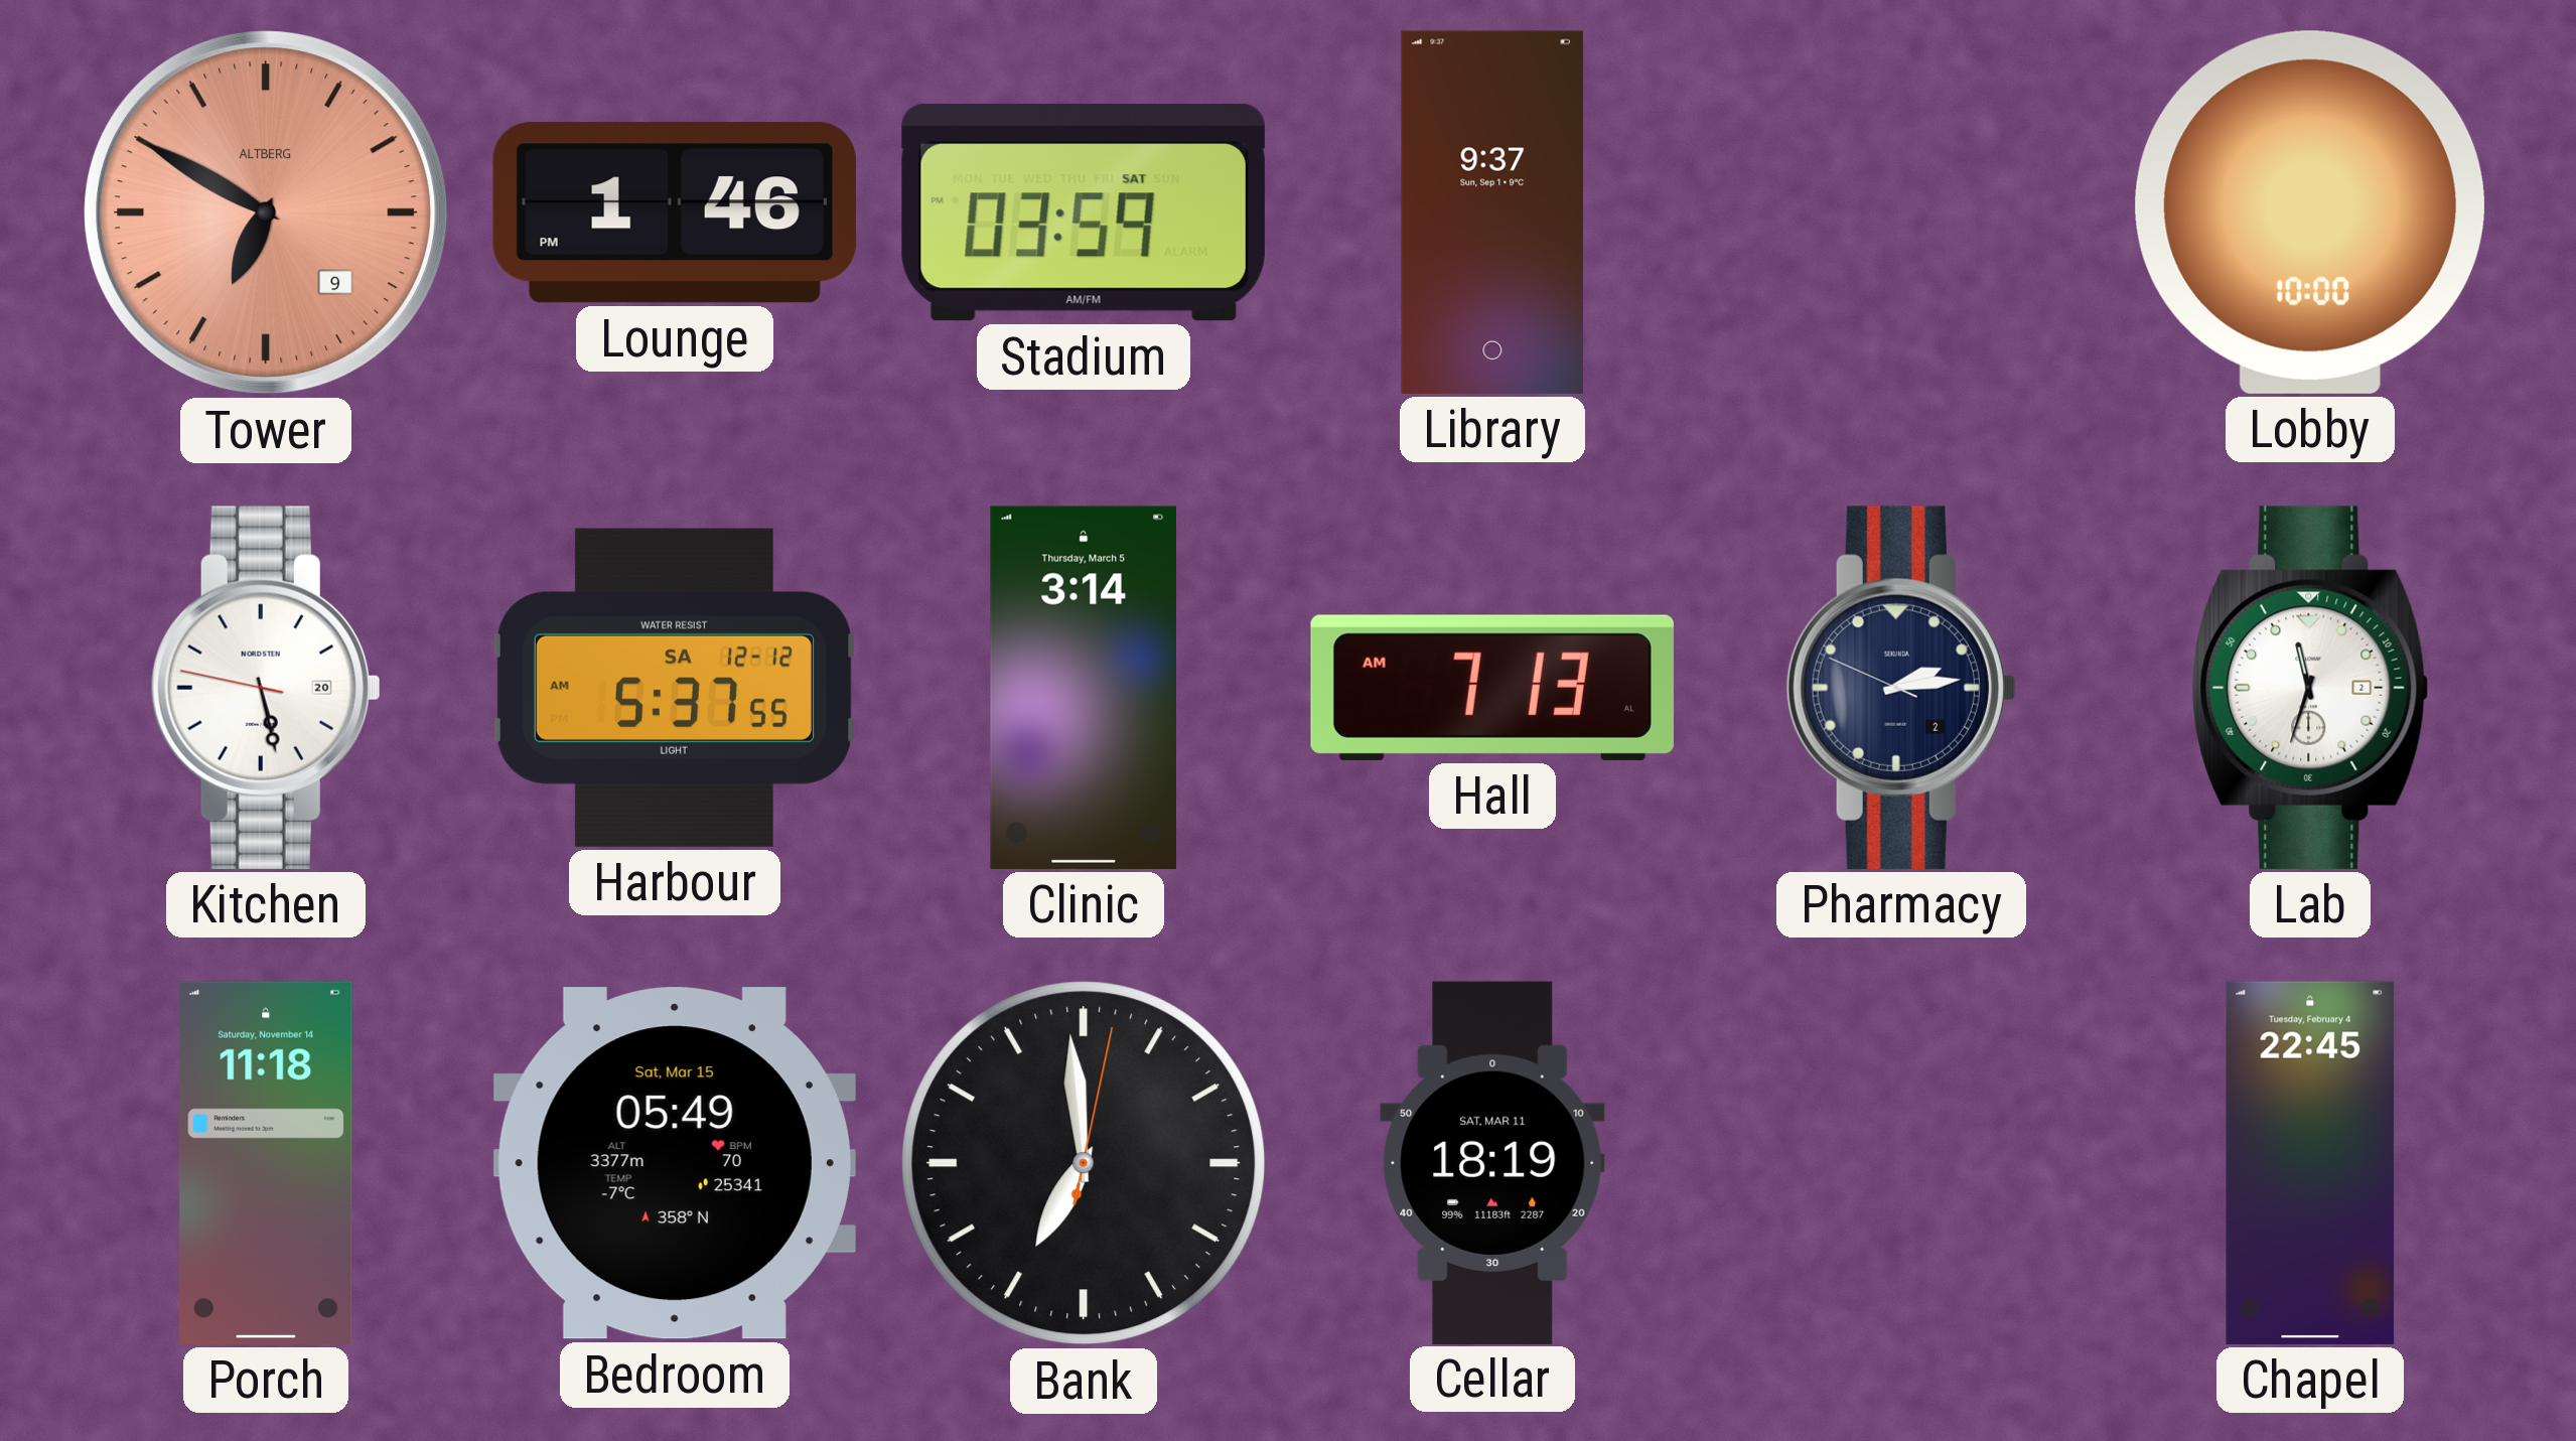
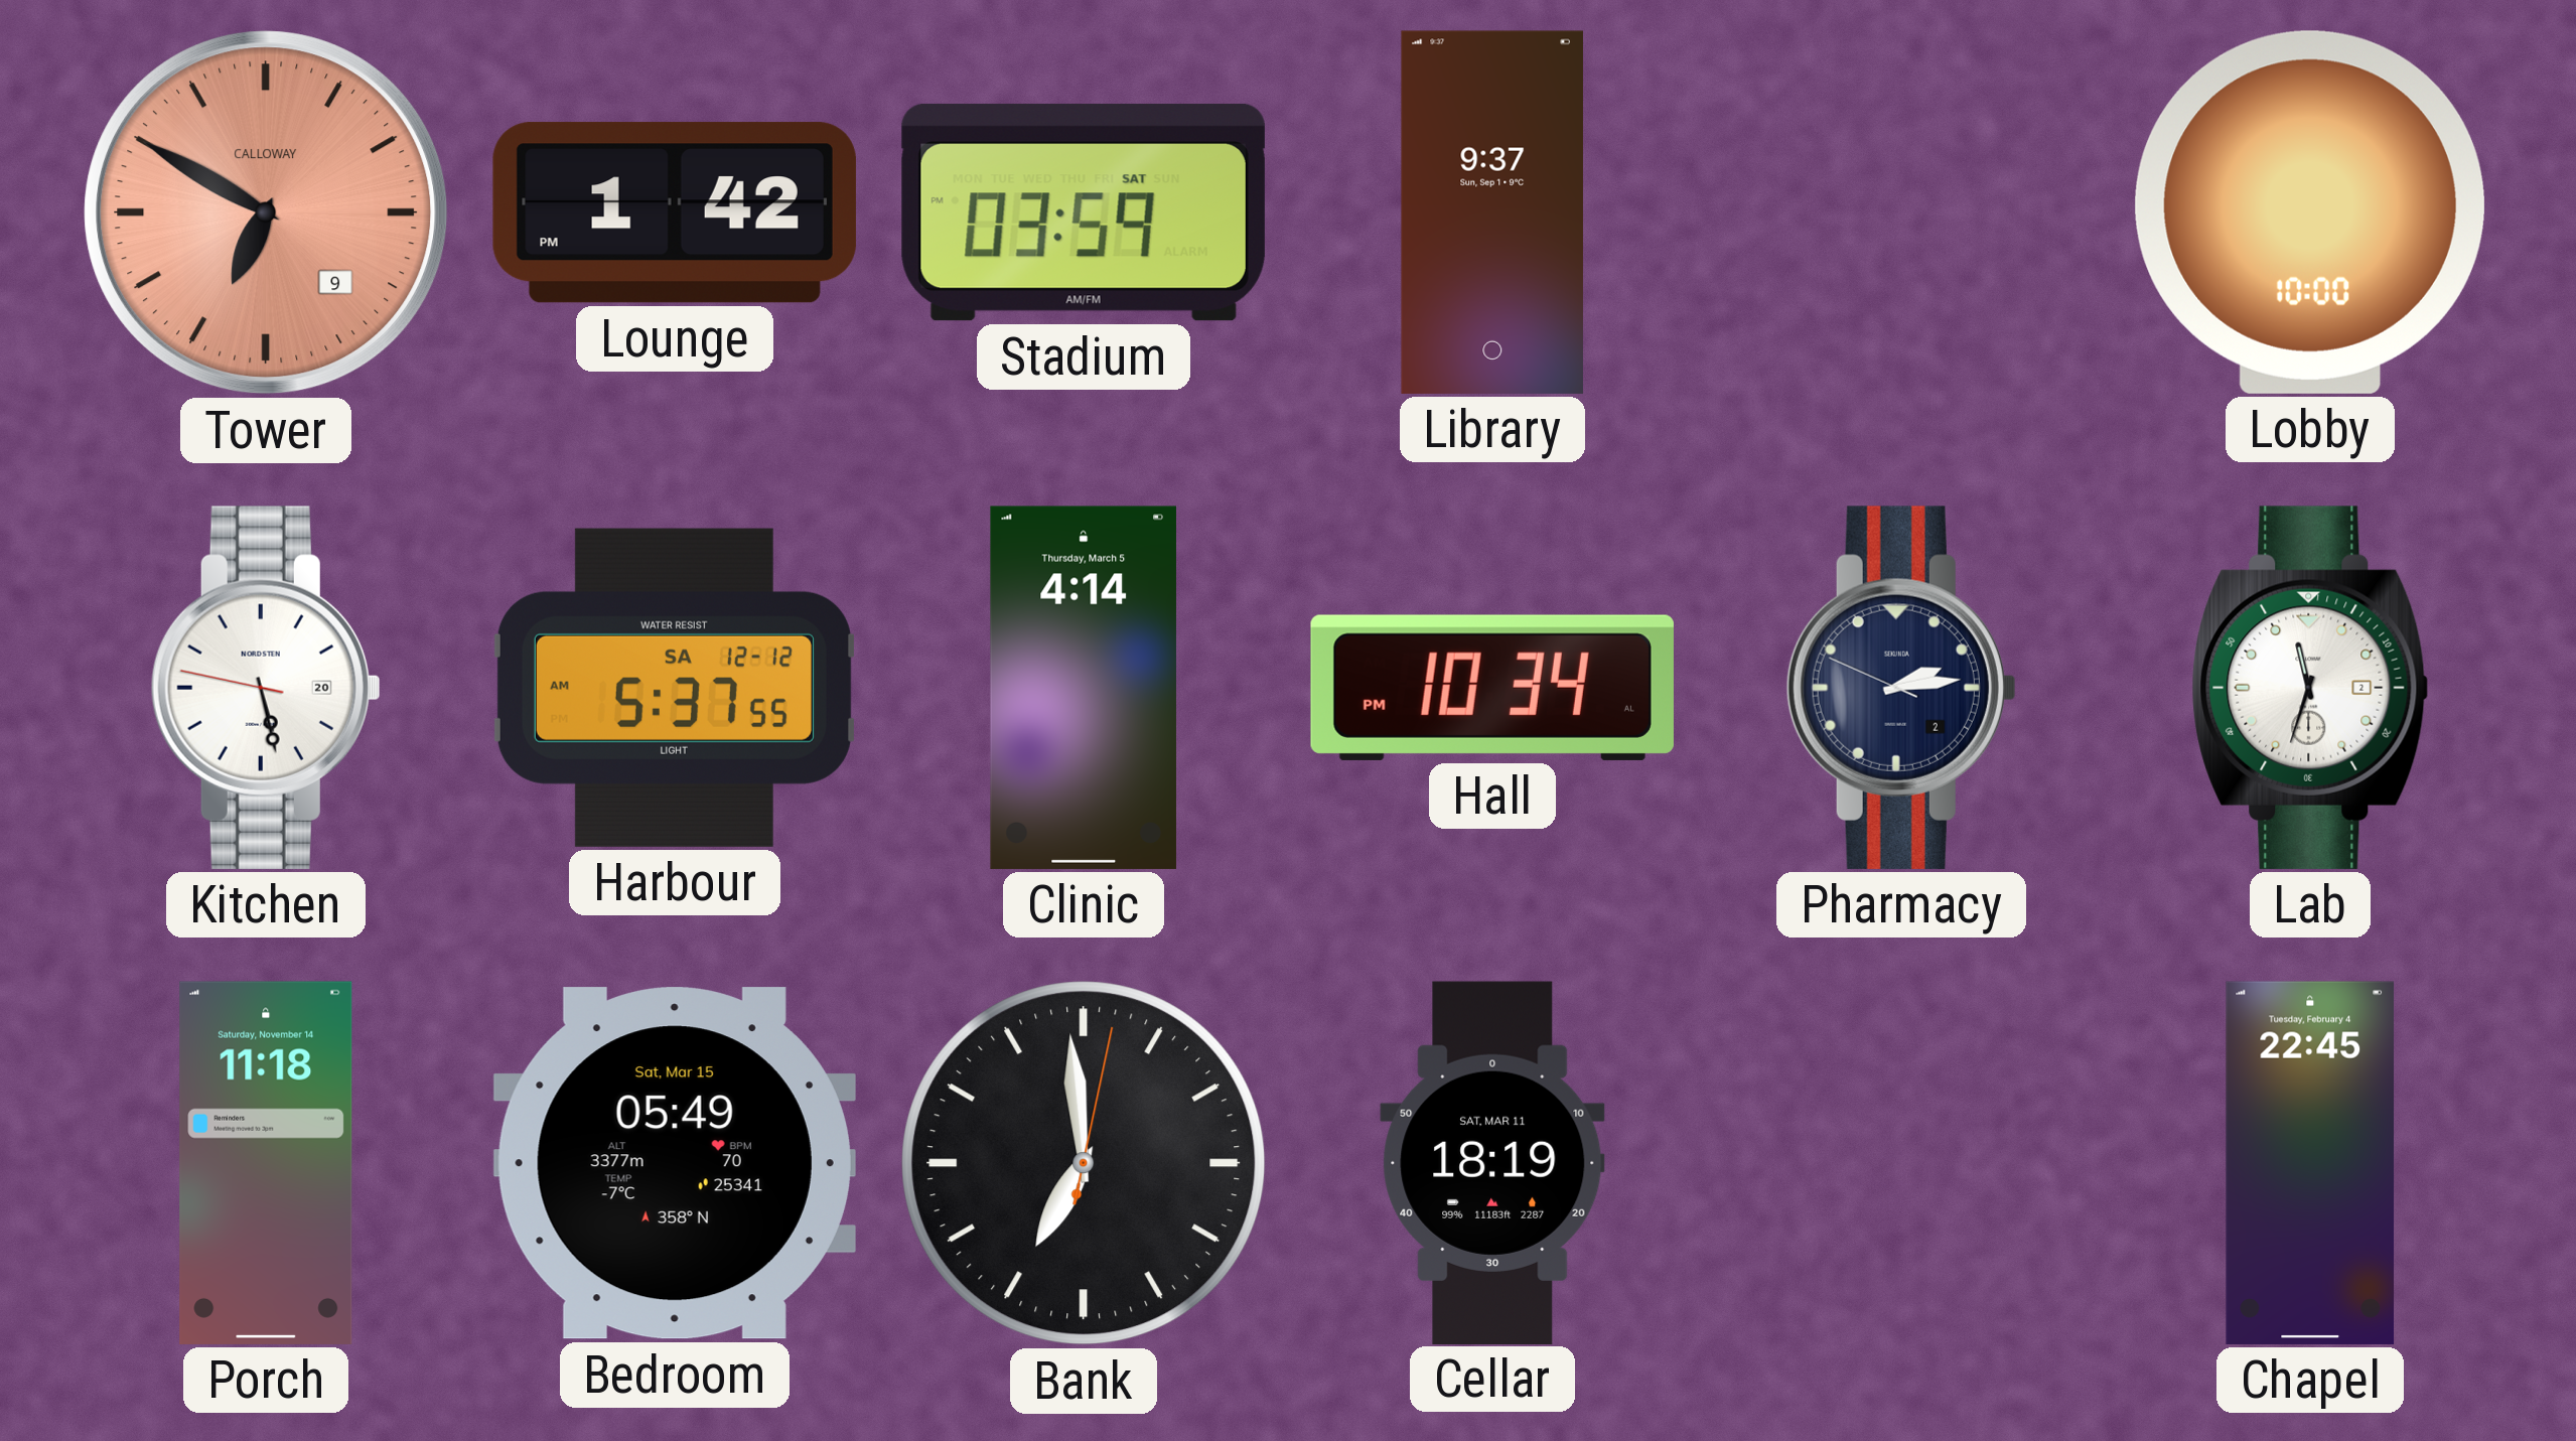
Tower brand: ALTBERG -> CALLOWAY (266, 212)
Lounge: 1:46 -> 1:42 (675, 212)
Clinic: 3:14 -> 4:14 (1084, 688)
Hall: 7:13 -> 10:34 (1492, 688)
